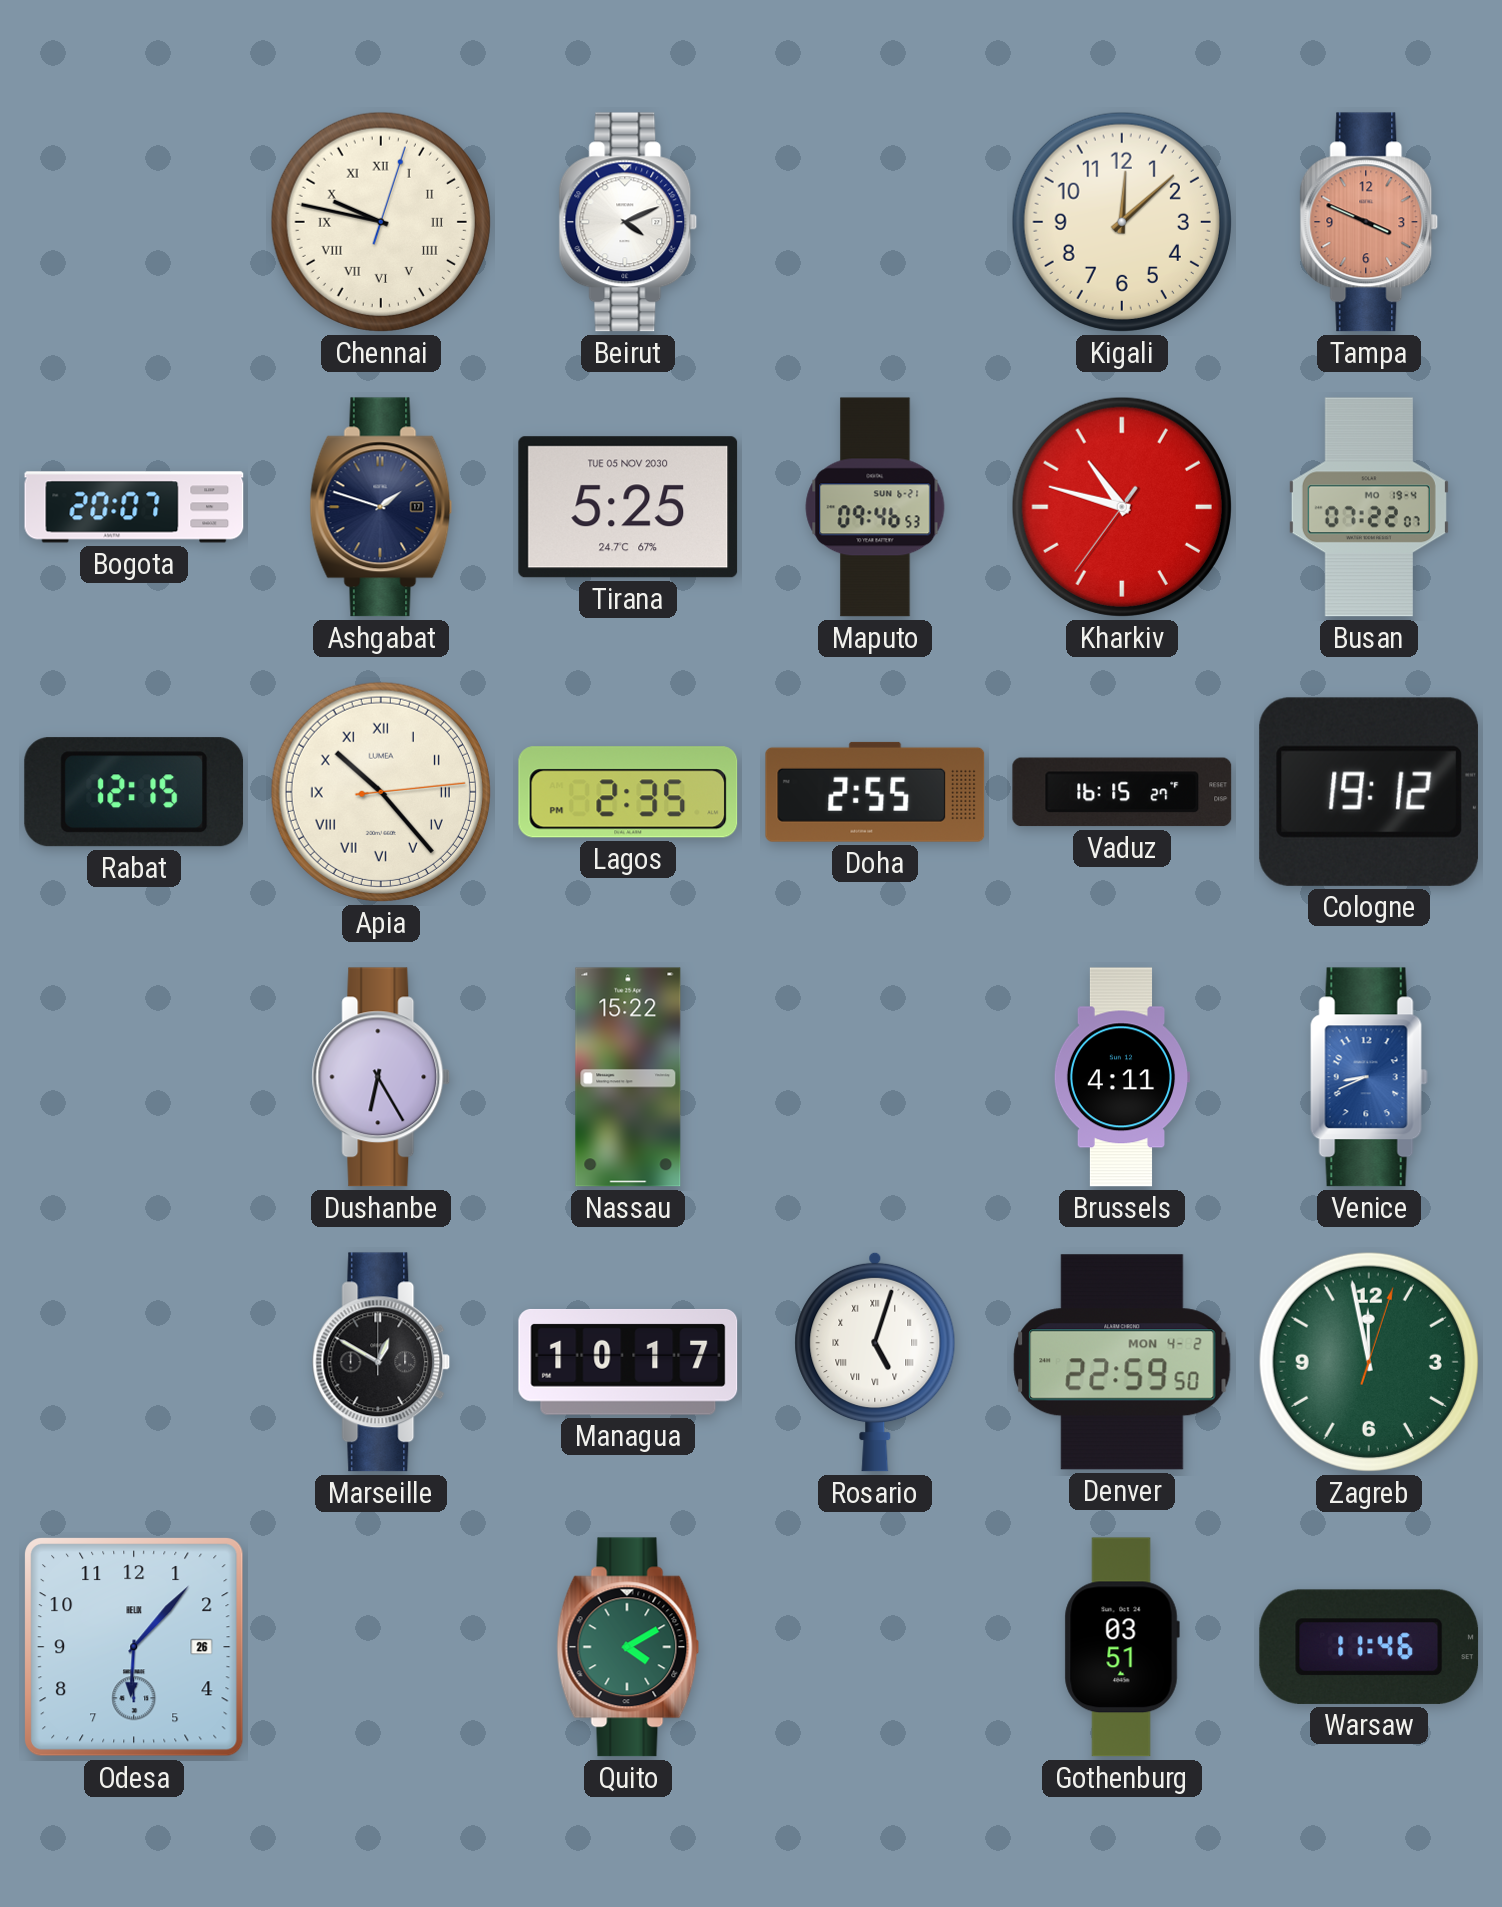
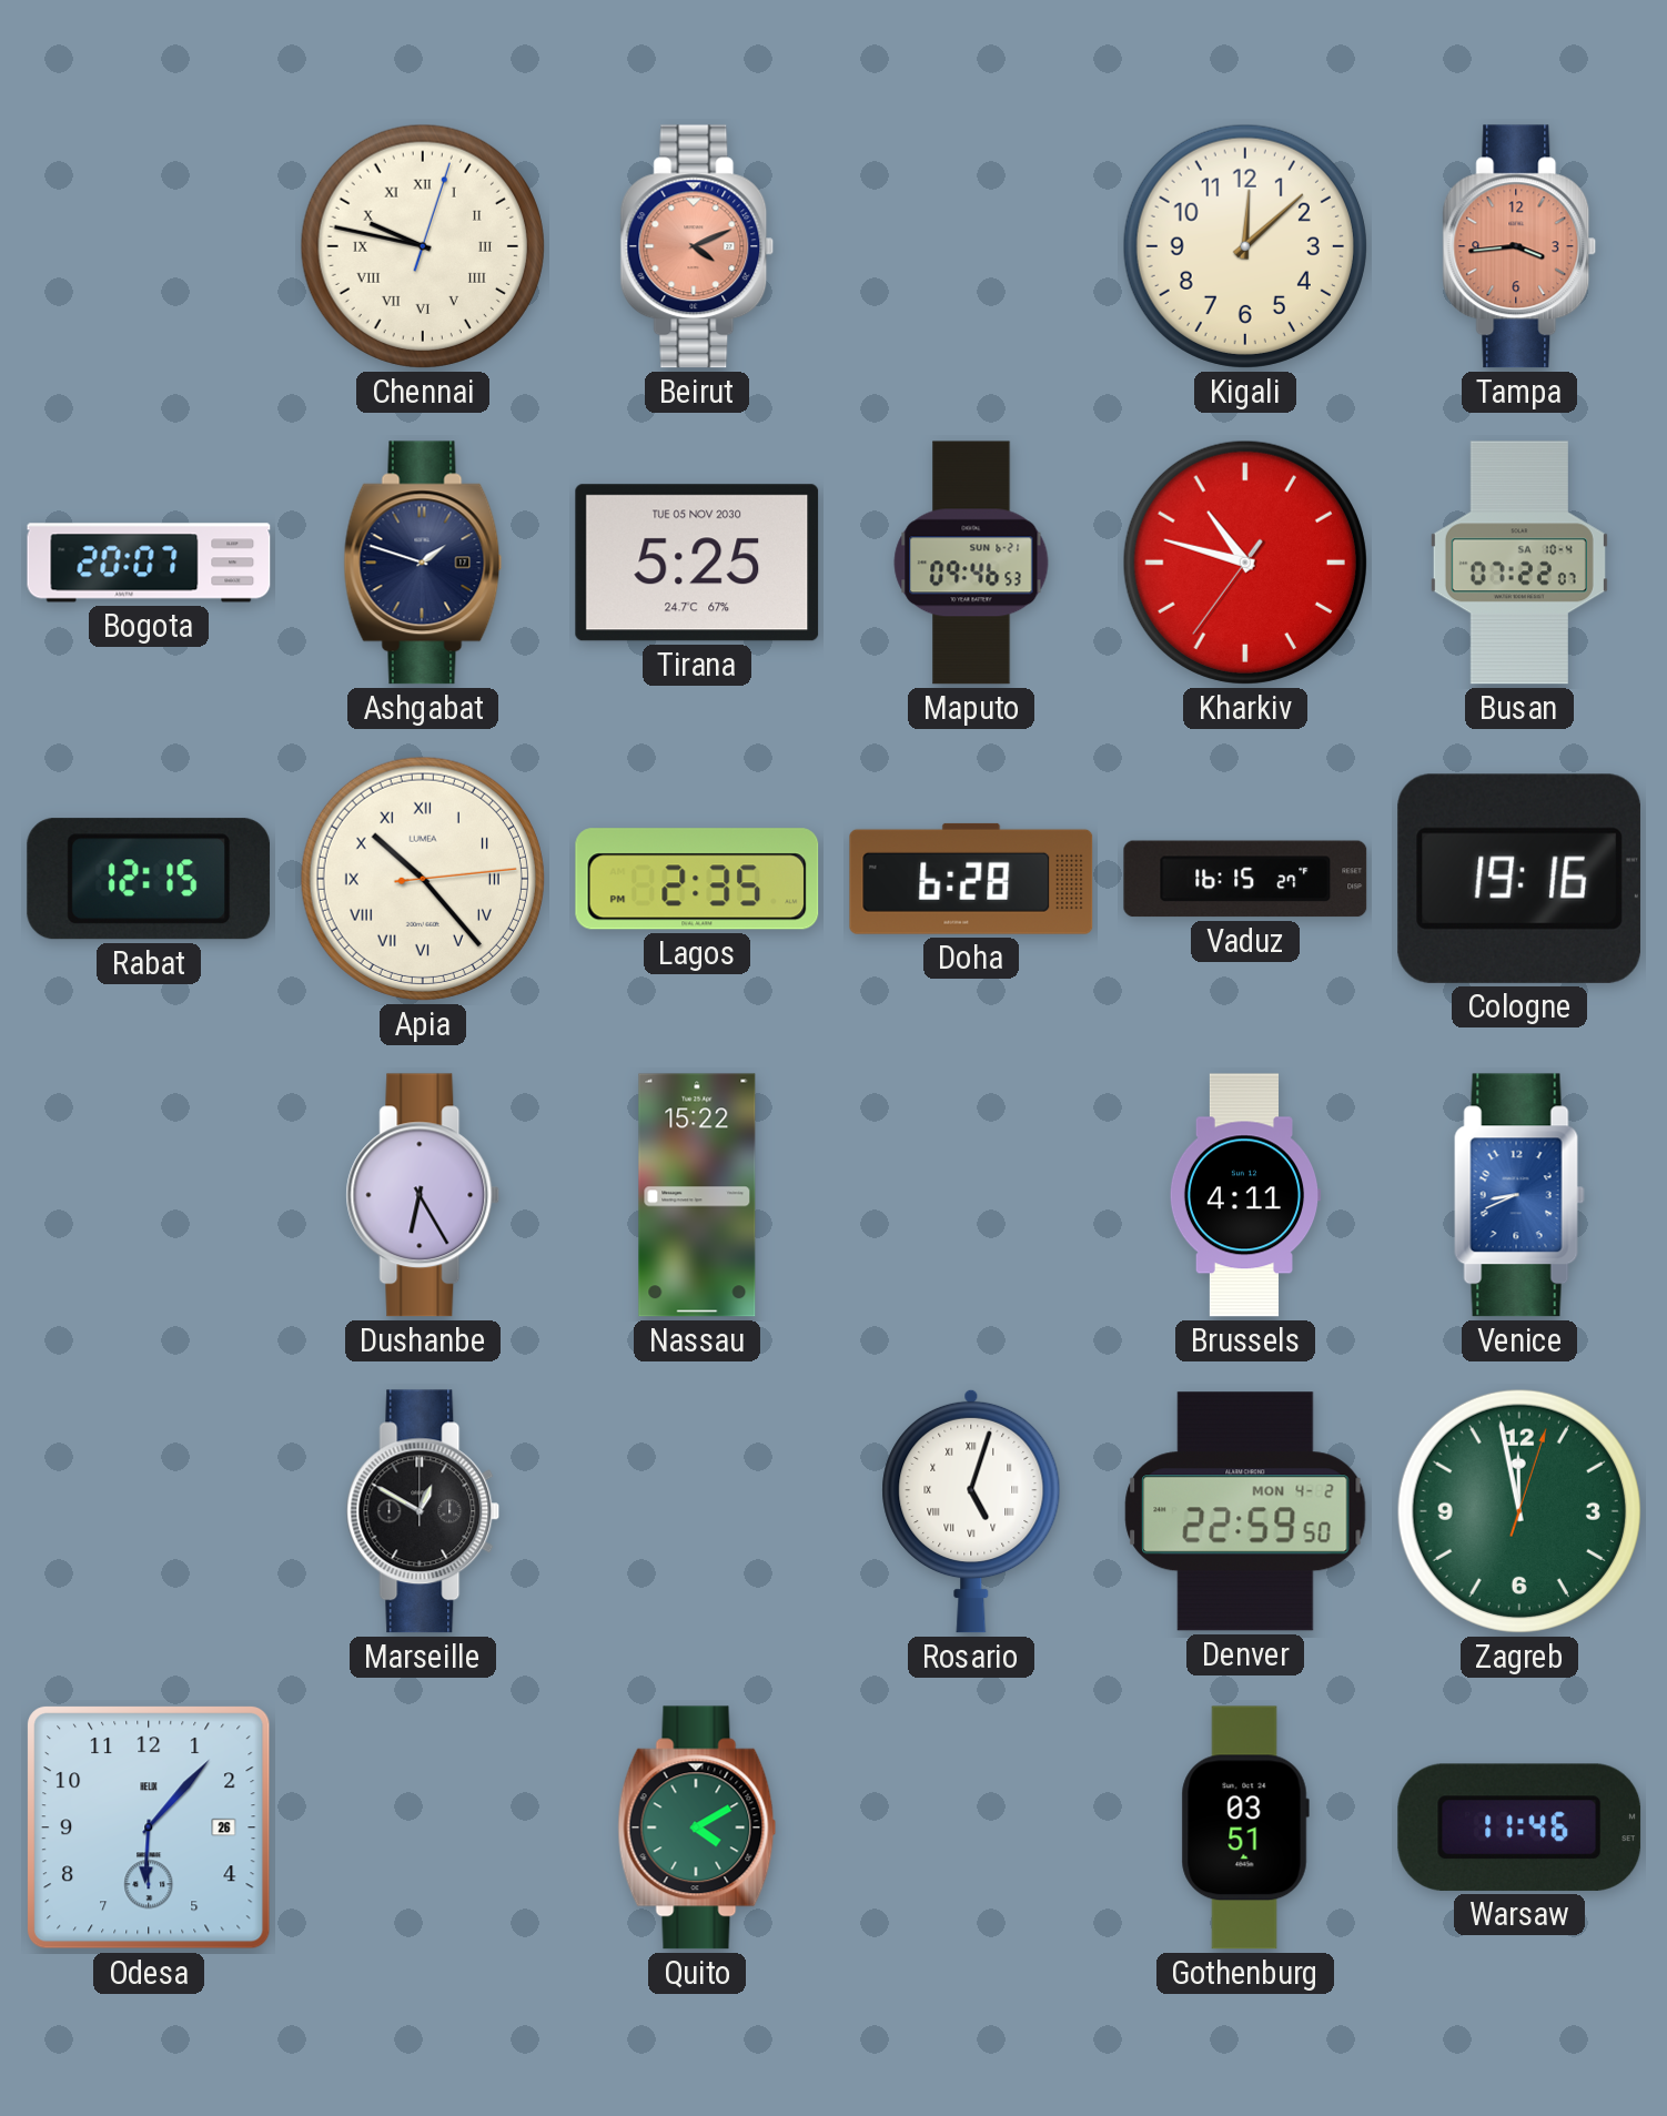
Beirut dial: white -> salmon (697, 246)
Tampa: 3:49 -> 3:44 (1519, 246)
Busan date: MO 19-4 -> SA 10-4 (1519, 563)
Doha: 2:55 -> 6:28 (971, 879)
Cologne: 19:12 -> 19:16 (1519, 879)
Managua: 10:17 -> none (628, 1362)
